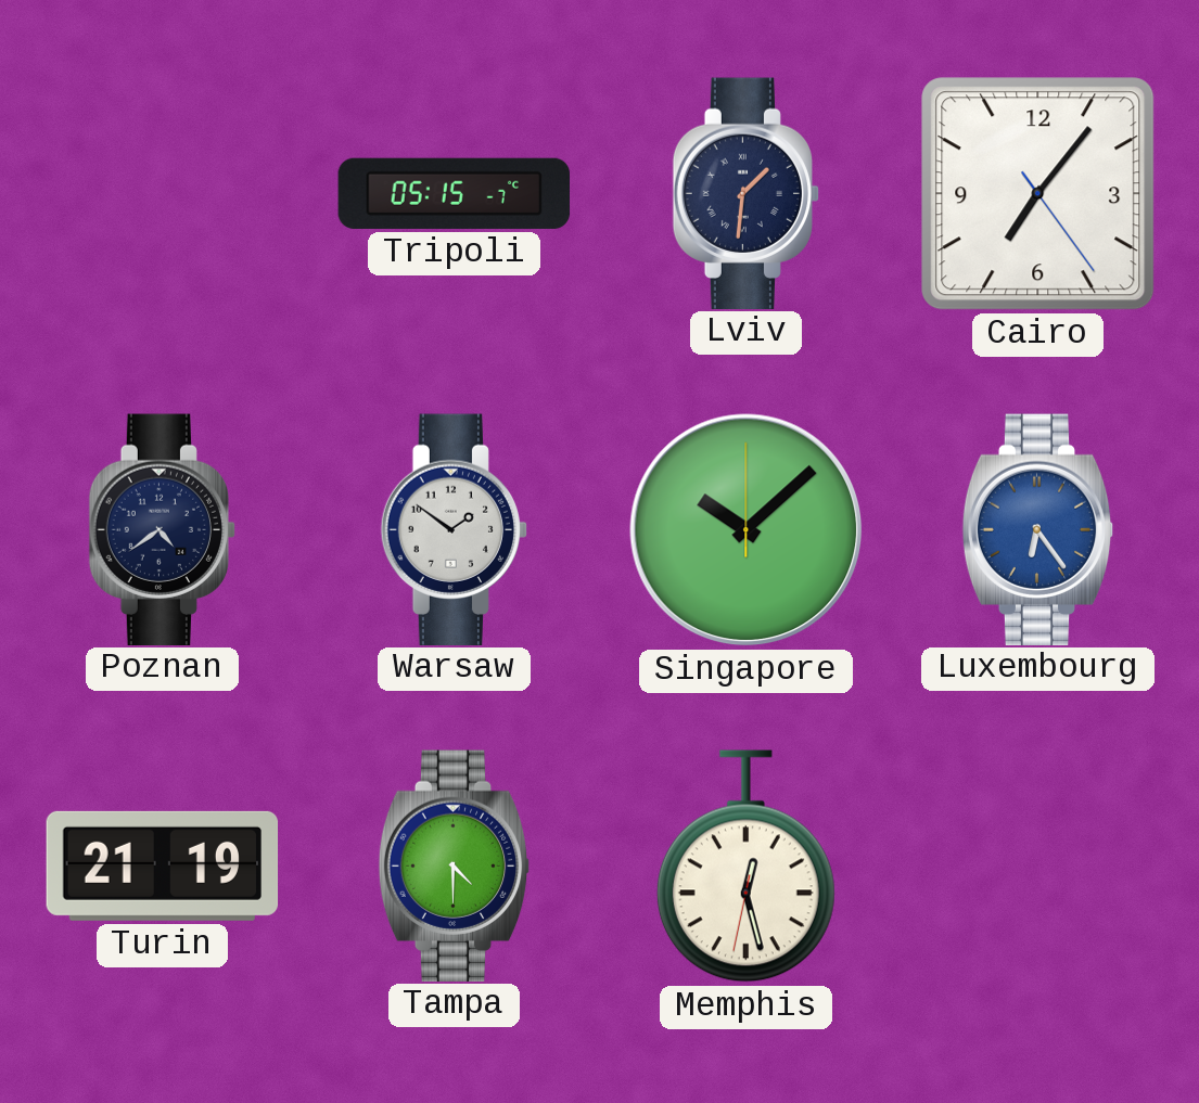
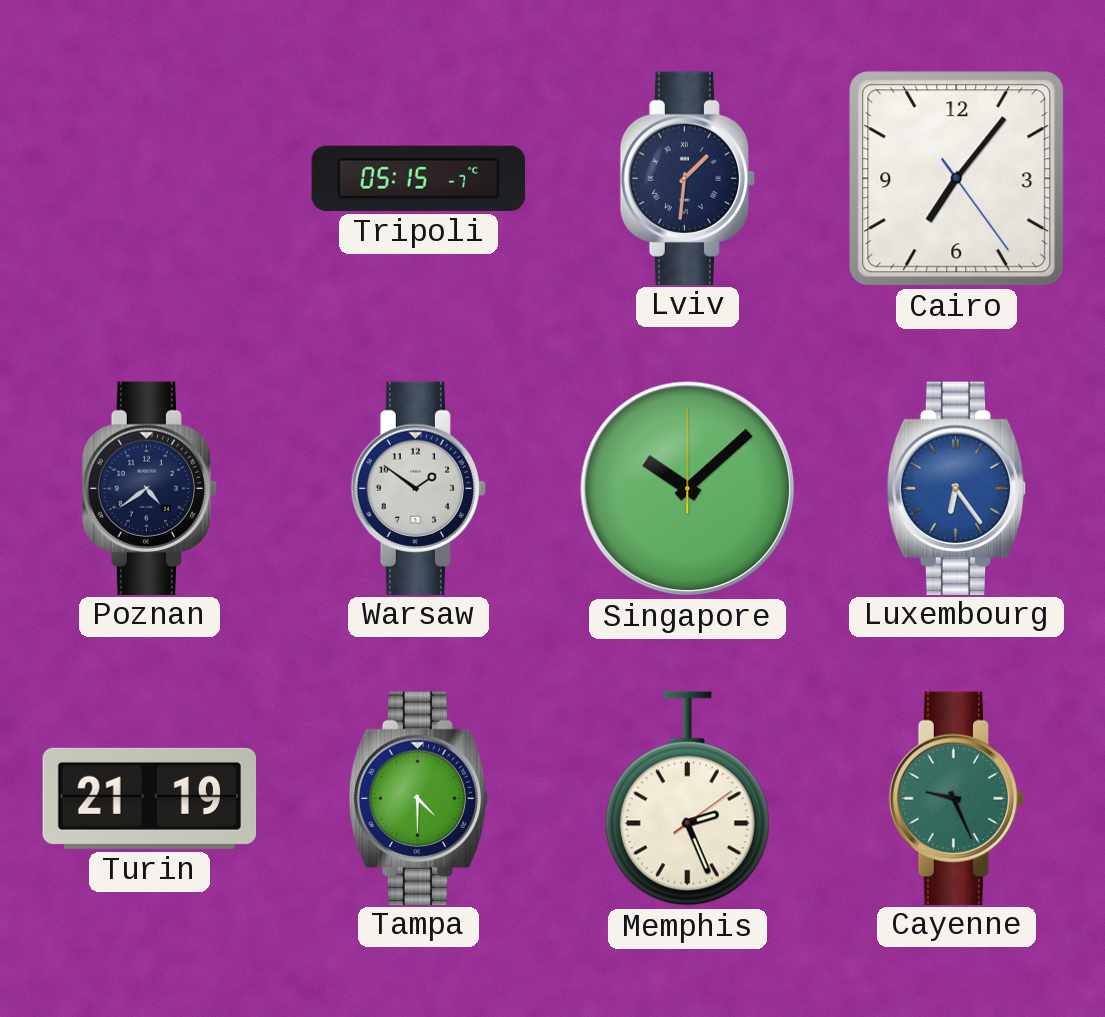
Memphis: 12:27 -> 2:26 (687, 799)
Cayenne: none -> 9:26 (957, 798)
